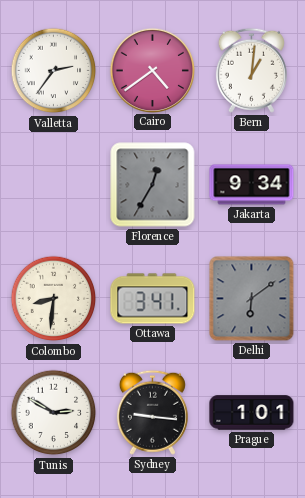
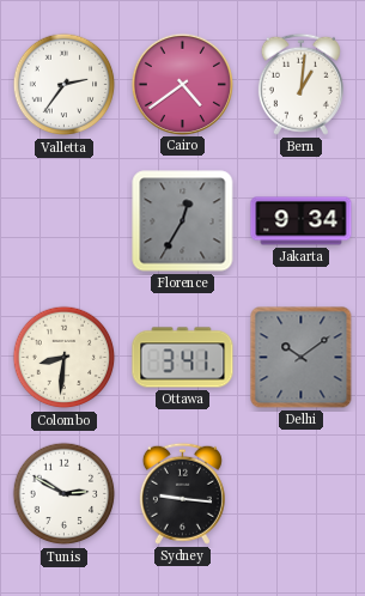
Delhi: 6:09 -> 10:09 (302, 358)
Prague: 1:01 -> none (252, 413)
